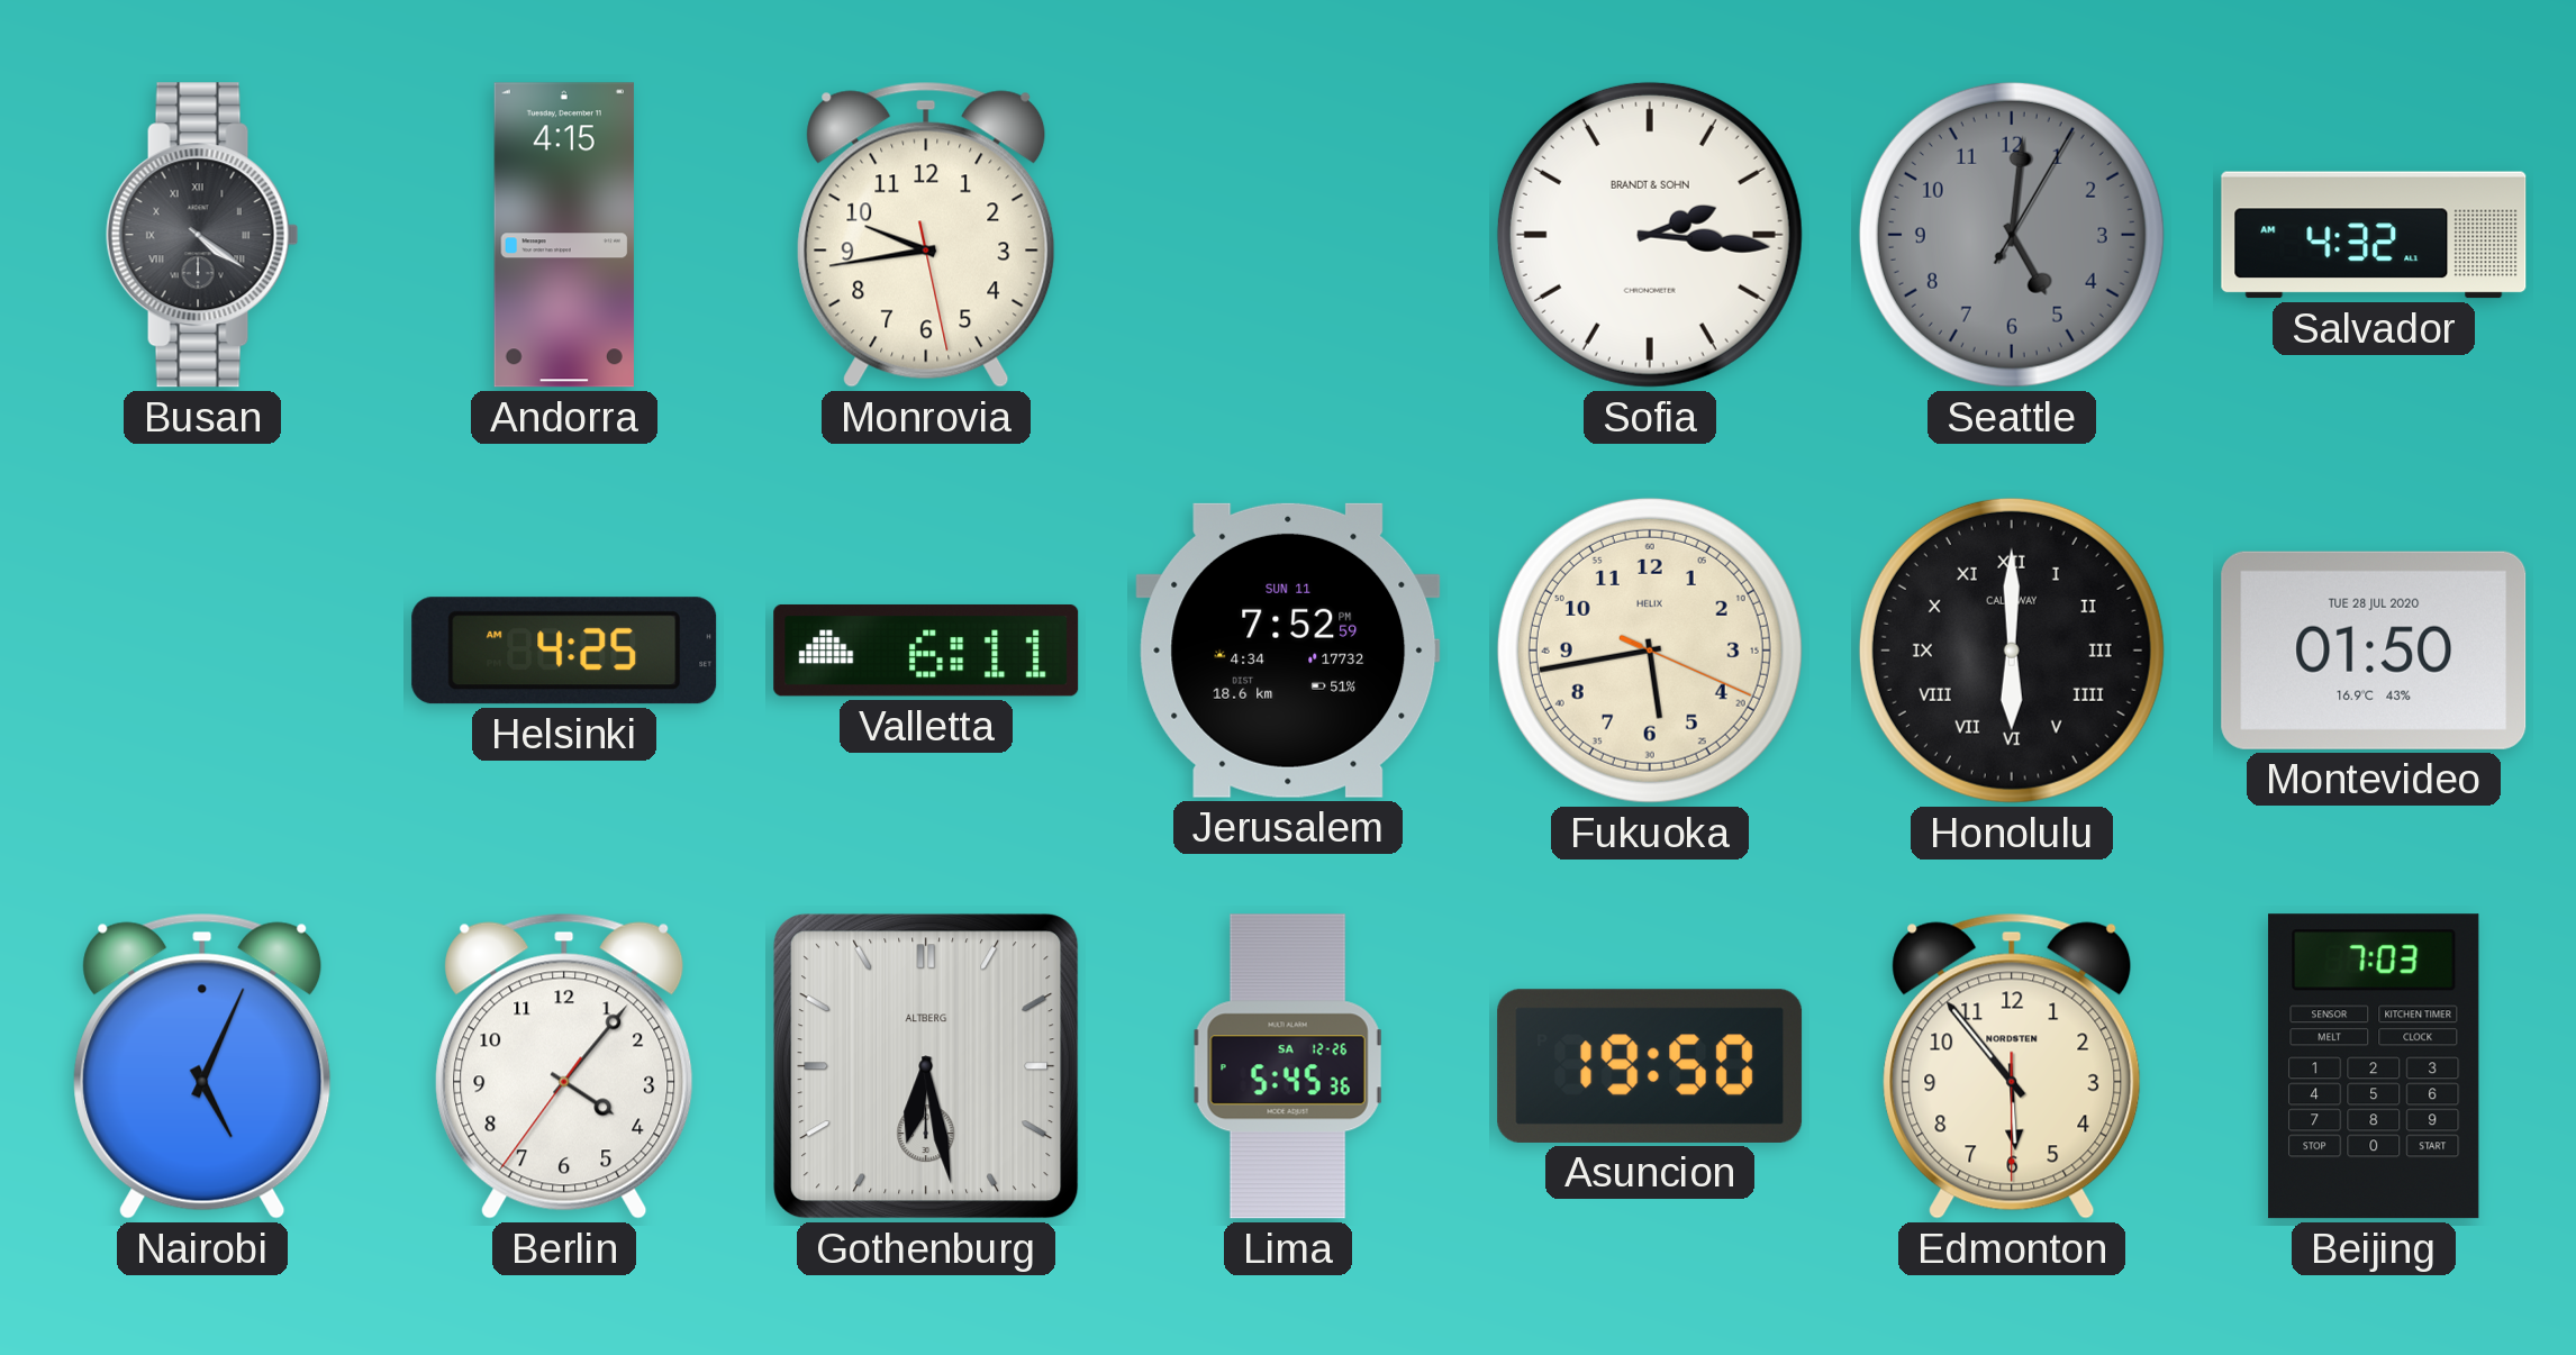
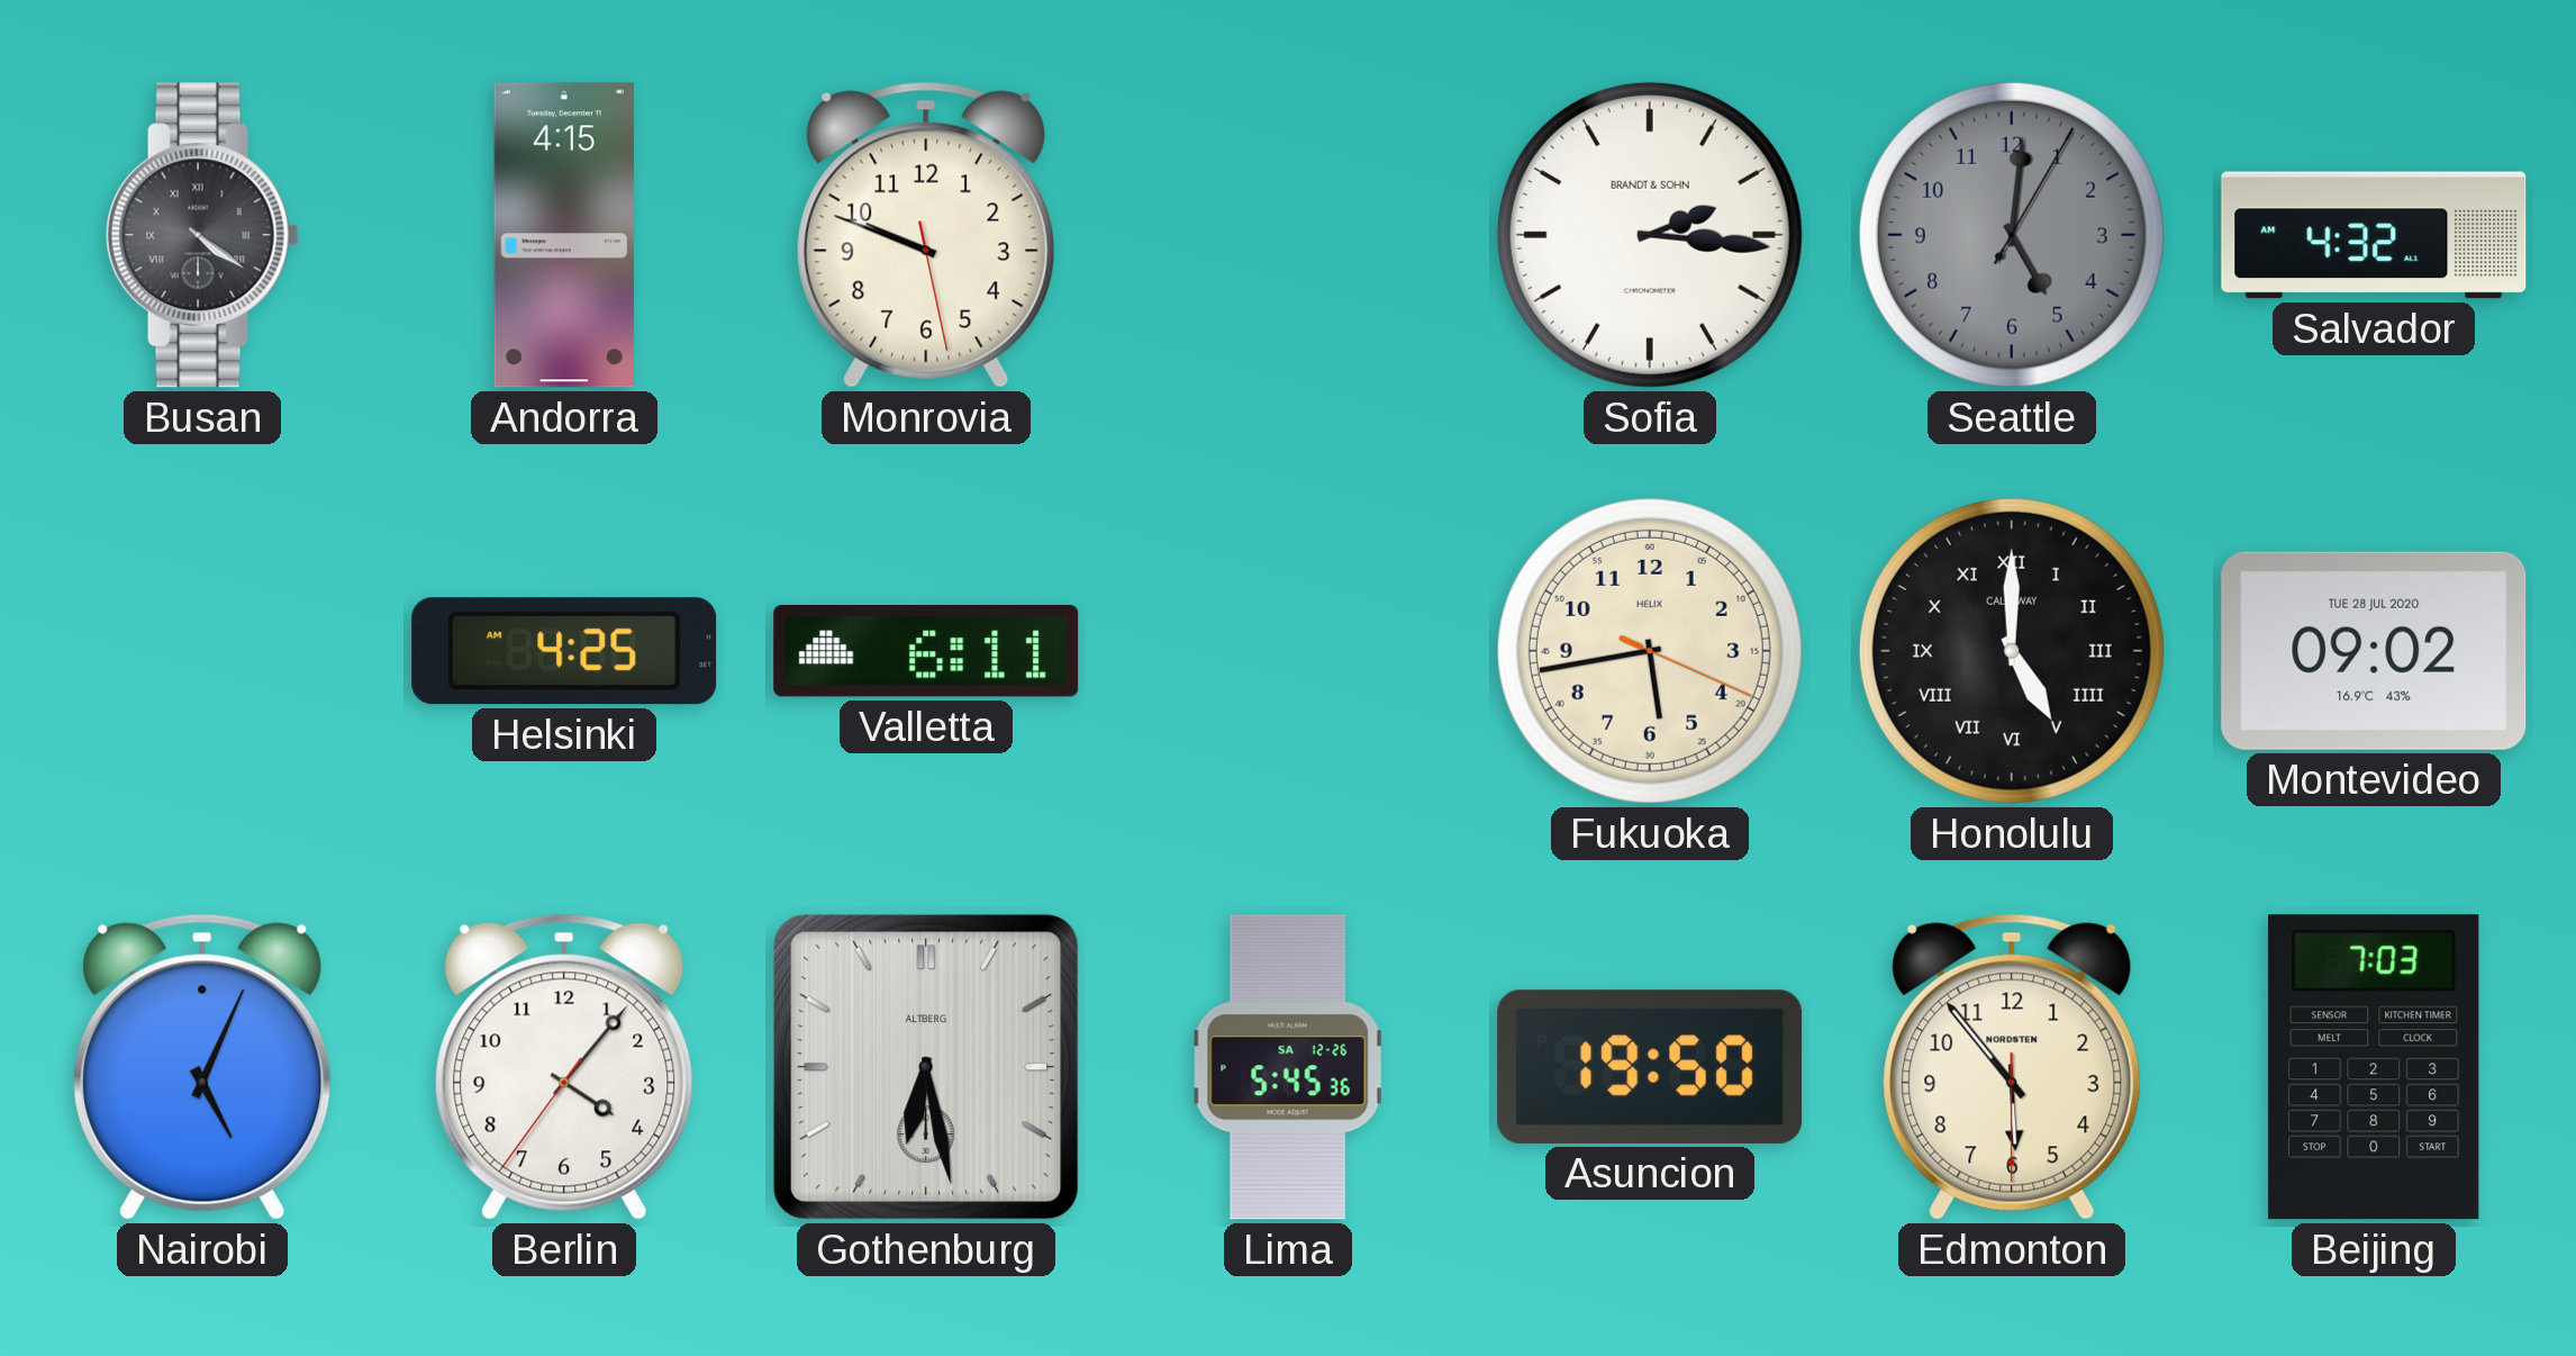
Monrovia: 9:43 -> 9:48 (926, 235)
Jerusalem: 7:52 -> none (1288, 651)
Honolulu: 6:00 -> 5:00 (2012, 651)
Montevideo: 01:50 -> 09:02 (2374, 651)
